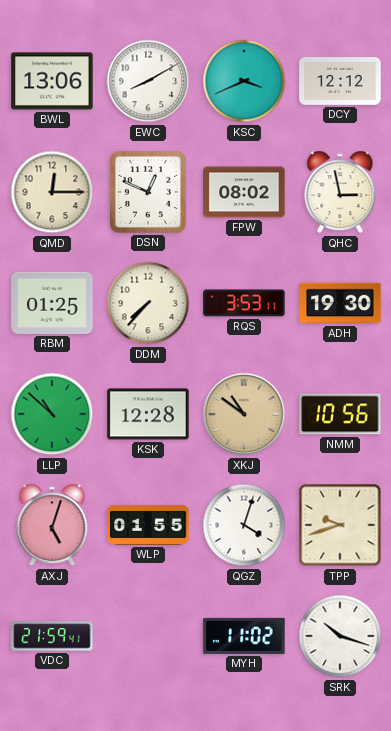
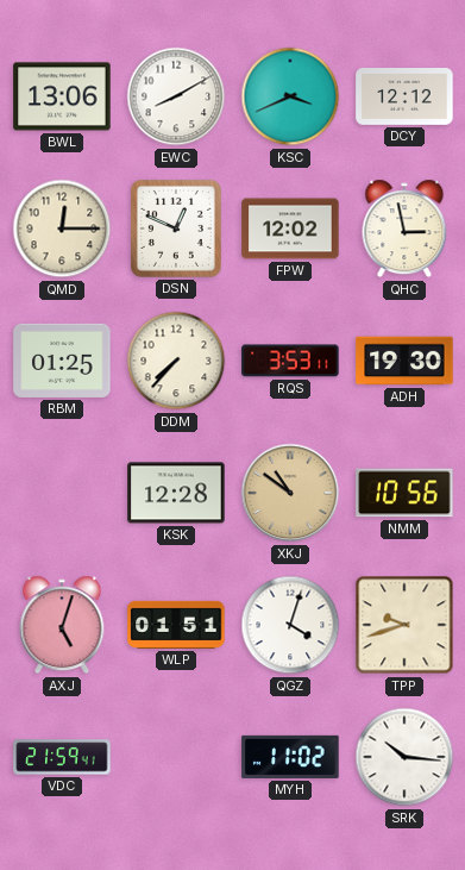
FPW: 08:02 -> 12:02 (290, 229)
LLP: 10:52 -> none (52, 414)
WLP: 01:55 -> 01:51 (176, 625)
SRK: 10:18 -> 10:16 (404, 757)
